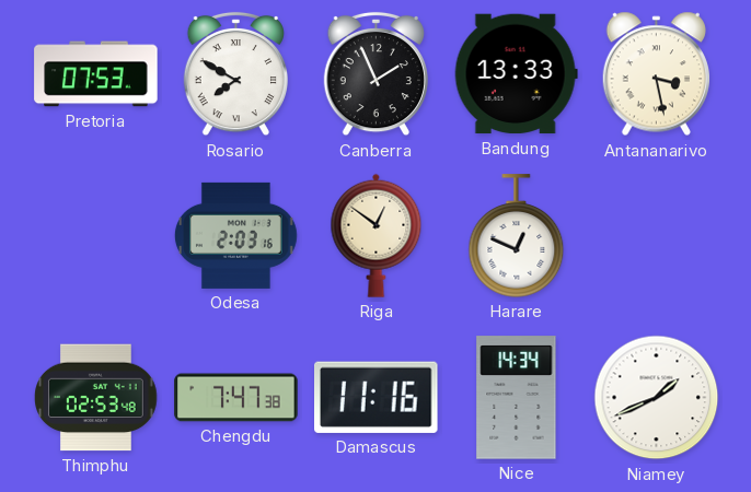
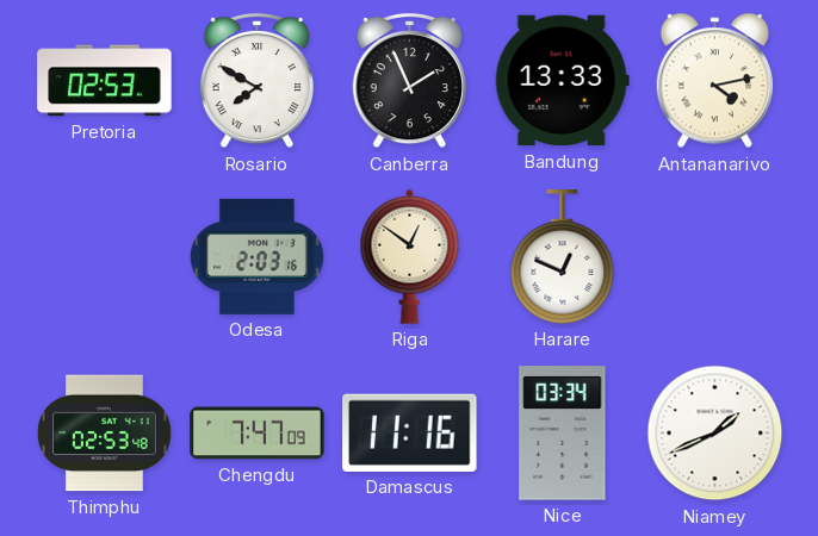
Pretoria: 07:53 -> 02:53 (105, 81)
Antananarivo: 3:28 -> 4:13 (714, 81)
Chengdu: 7:47:38 -> 7:47:09 (258, 434)
Nice: 14:34 -> 03:34 (563, 434)
